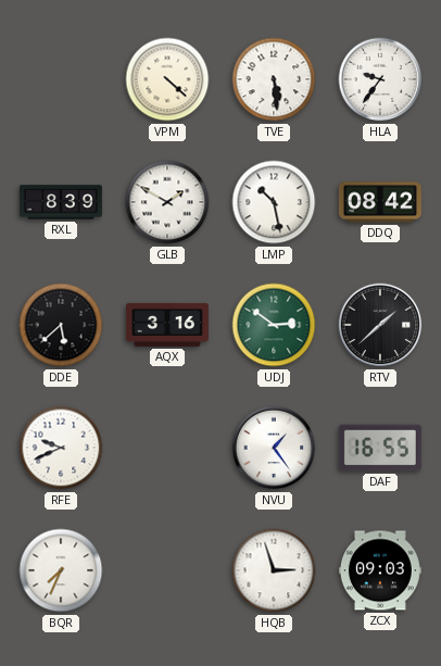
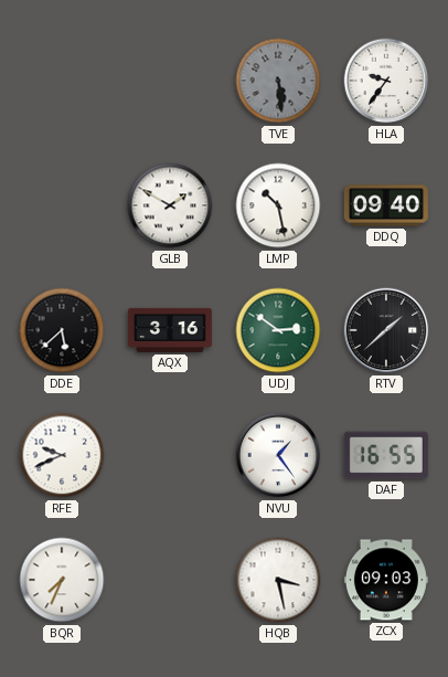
VPM: 4:22 -> none (167, 79)
TVE dial: white -> grey (278, 81)
RXL: 8:39 -> none (61, 202)
DDQ: 08:42 -> 09:40 (386, 205)
HQB: 2:57 -> 3:28 (278, 580)
